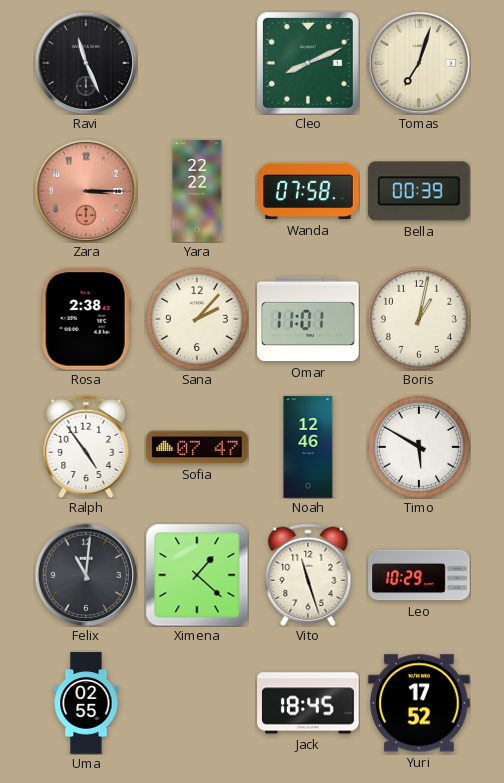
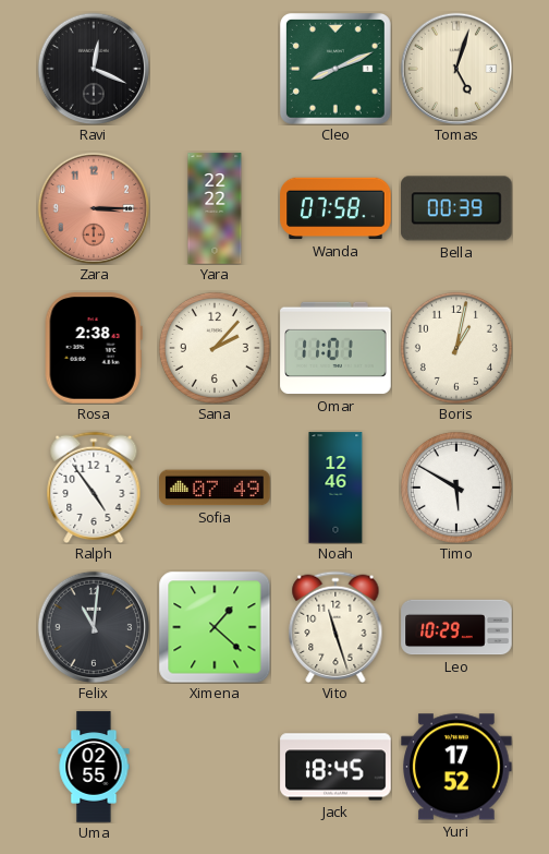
Ravi: 11:26 -> 12:19 (94, 69)
Tomas: 7:03 -> 5:03 (456, 69)
Sofia: 07:47 -> 07:49 (215, 488)
